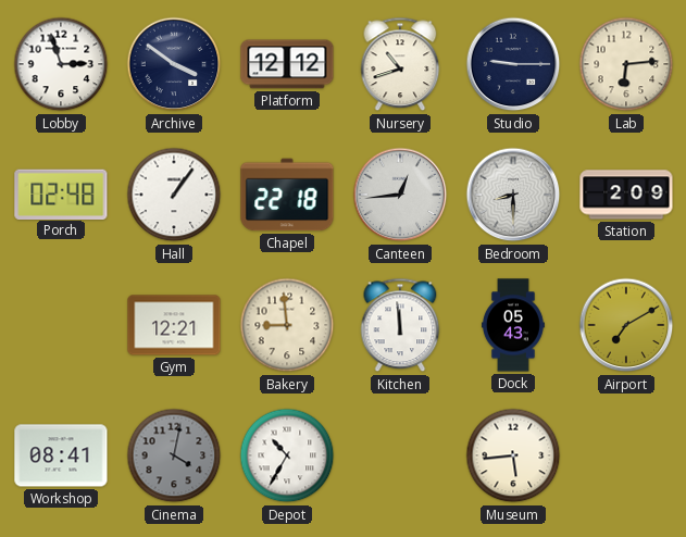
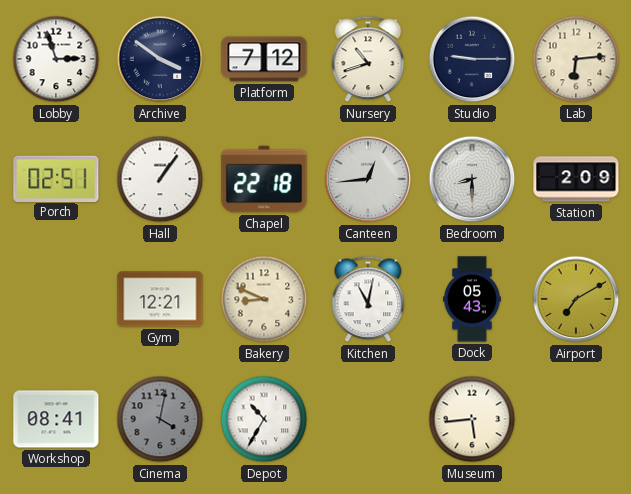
Platform: 12:12 -> 7:12 (264, 59)
Porch: 02:48 -> 02:51 (56, 178)
Bakery: 8:59 -> 8:49 (264, 299)
Kitchen: 11:59 -> 11:02 (368, 299)
